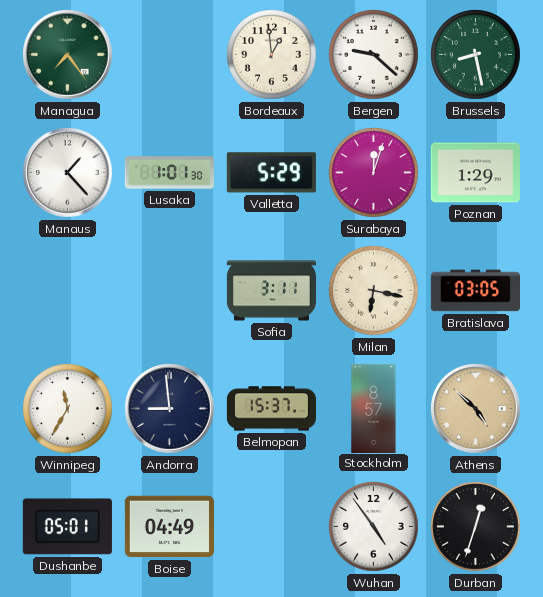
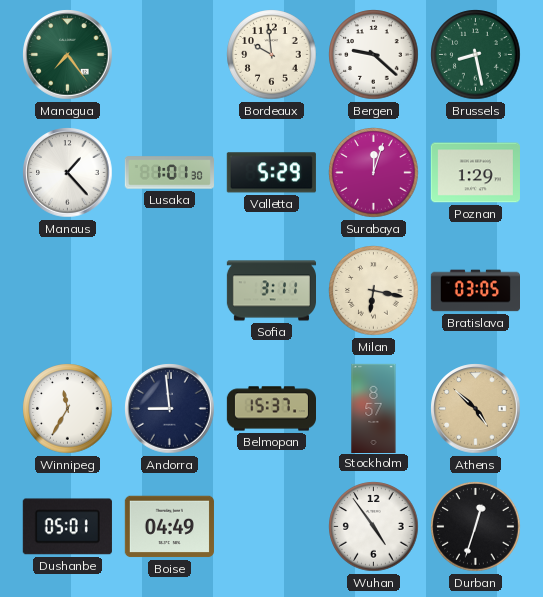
Bordeaux: 12:59 -> 9:59 (272, 55)
